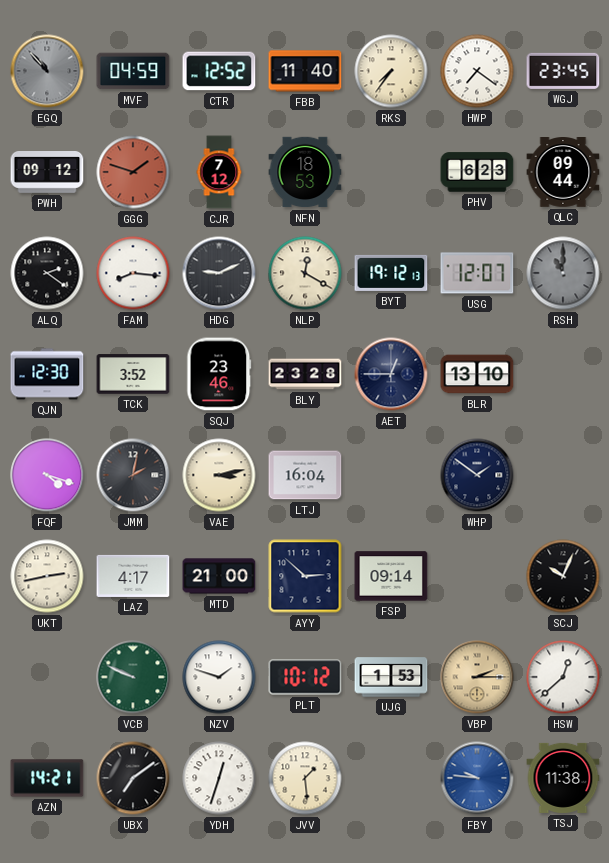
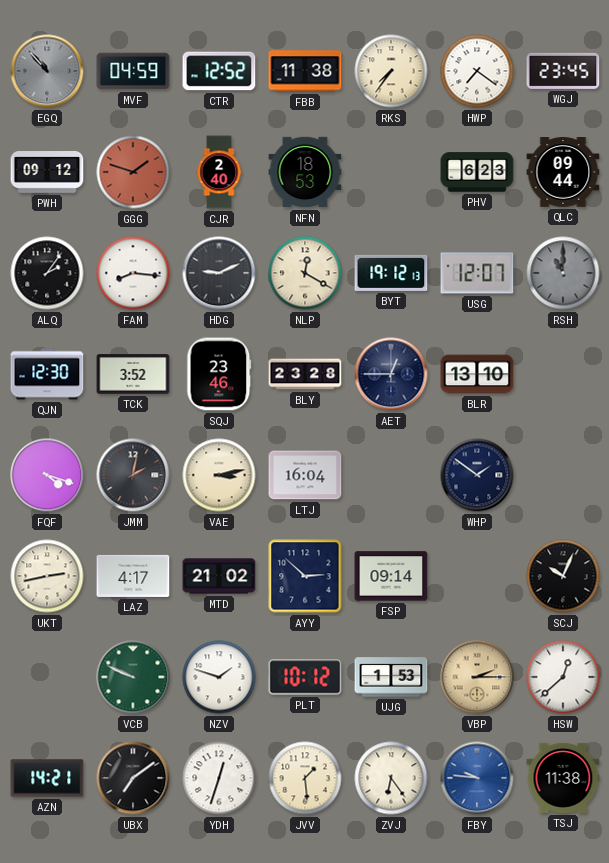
FBB: 11:40 -> 11:38 (305, 71)
CJR: 7:12 -> 2:40 (219, 172)
ALQ: 2:21 -> 2:06 (47, 273)
MTD: 21:00 -> 21:02 (219, 576)
ZVJ: none -> 6:24 (391, 778)
